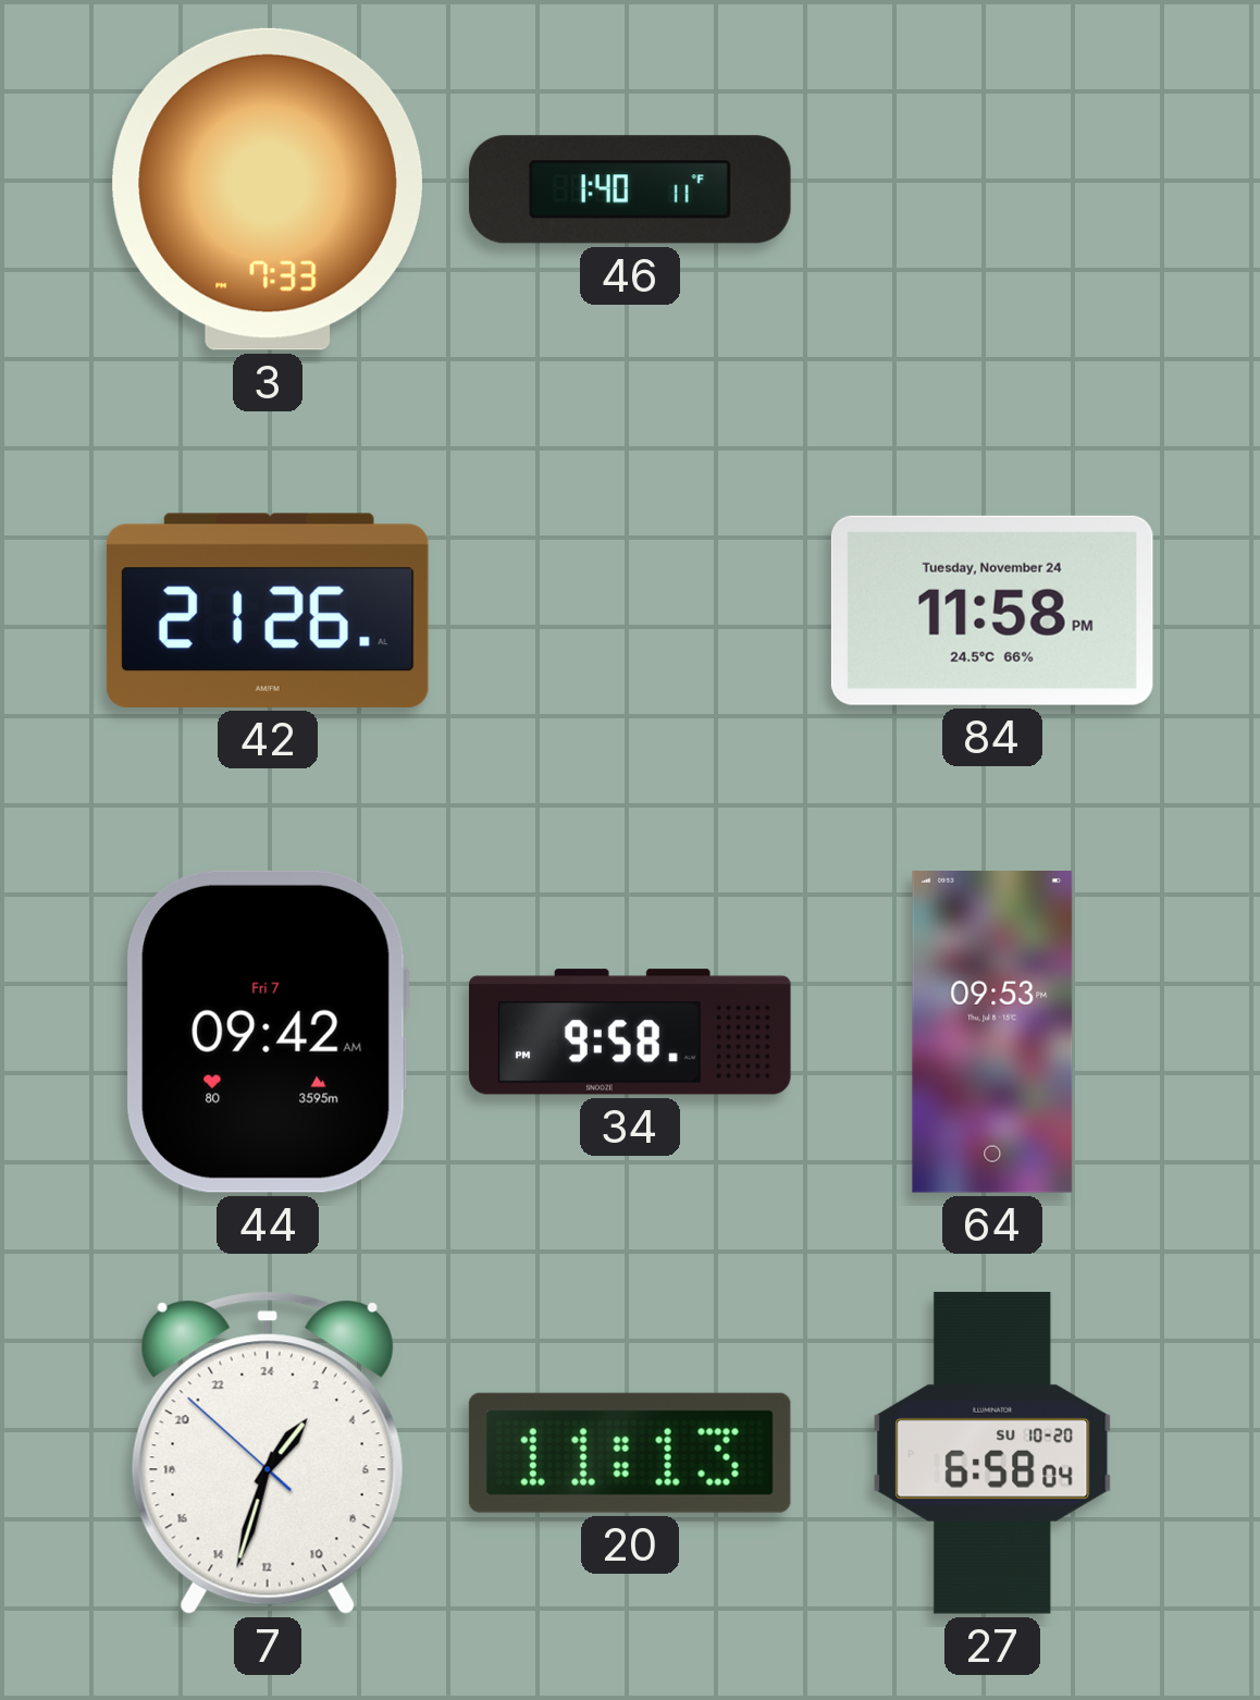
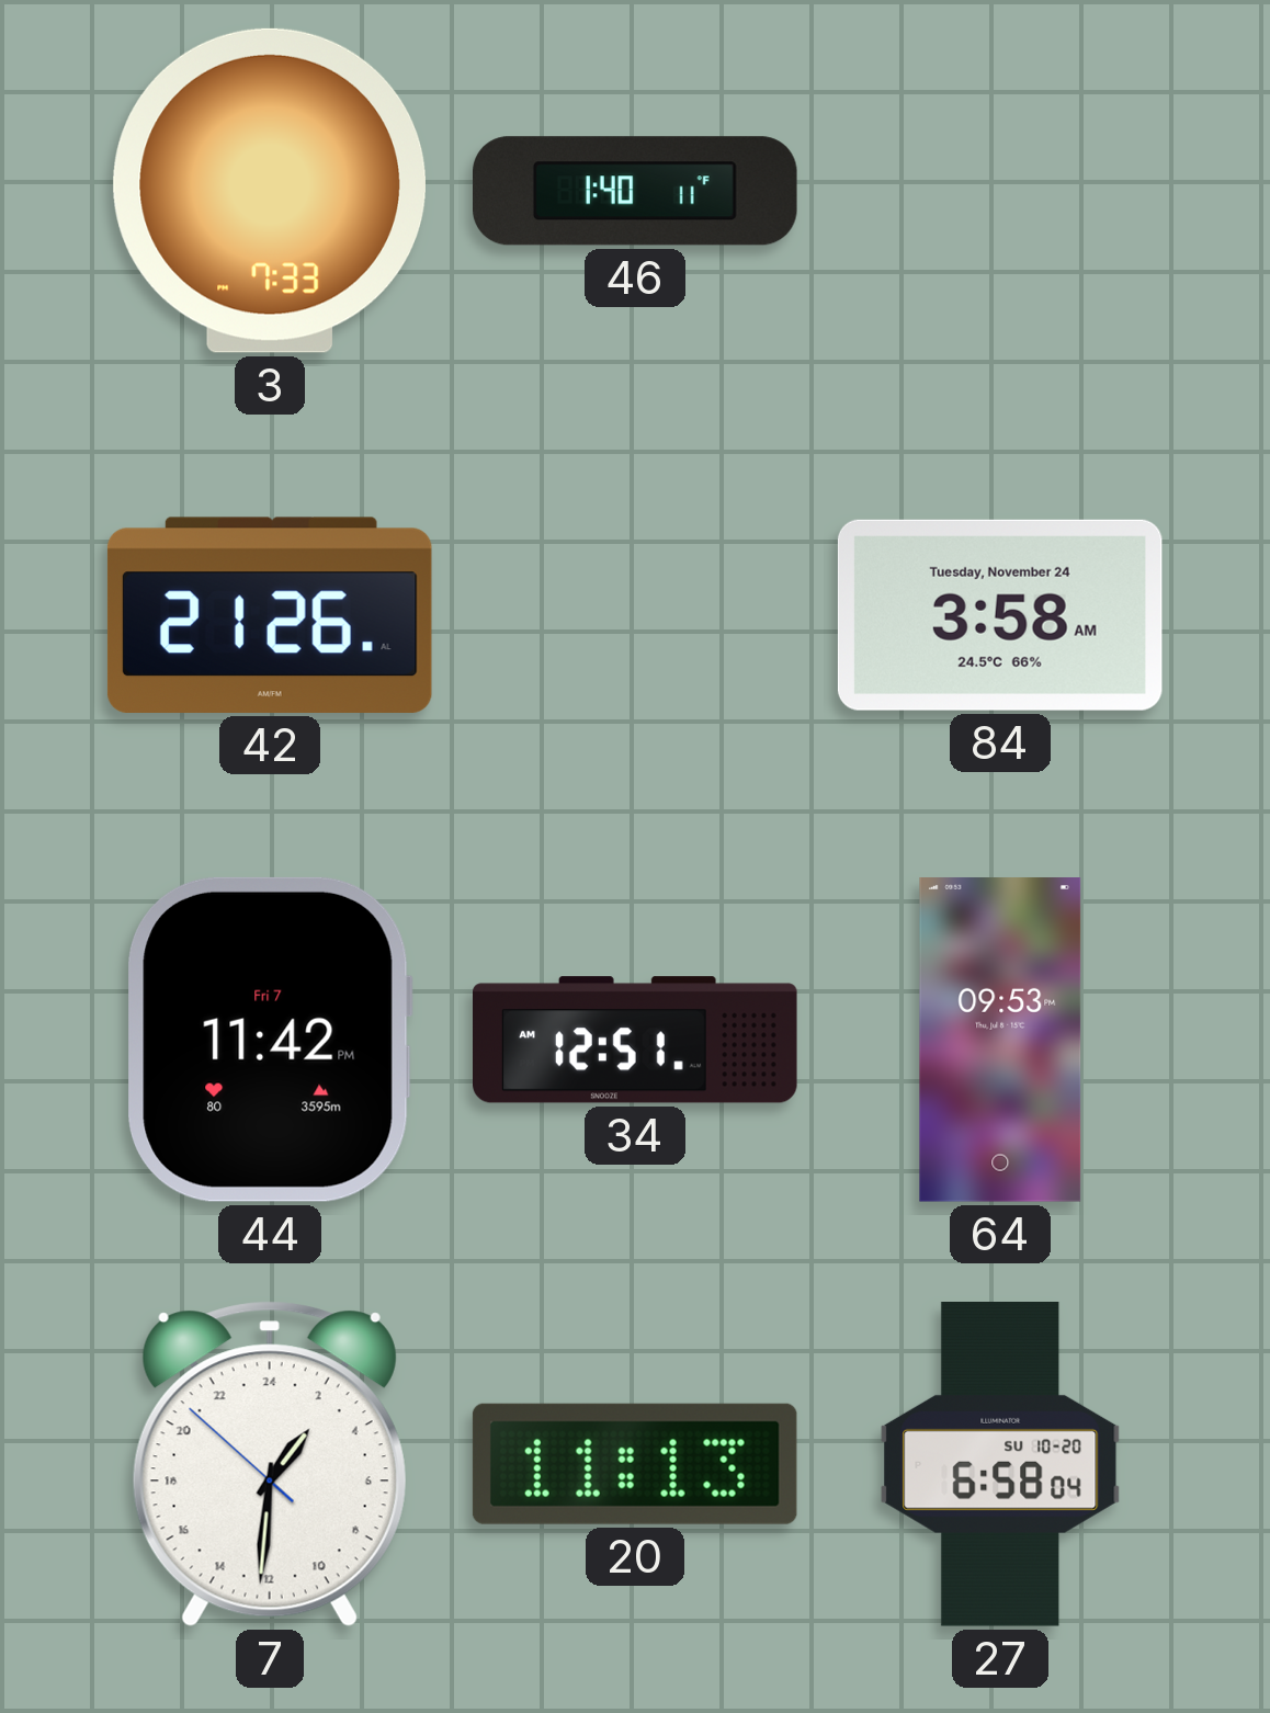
84: 11:58 -> 3:58 (1000, 615)
44: 09:42 -> 11:42 (270, 1040)
34: 9:58 -> 12:51 (636, 1040)
7: 2:32 -> 2:30 (270, 1464)
